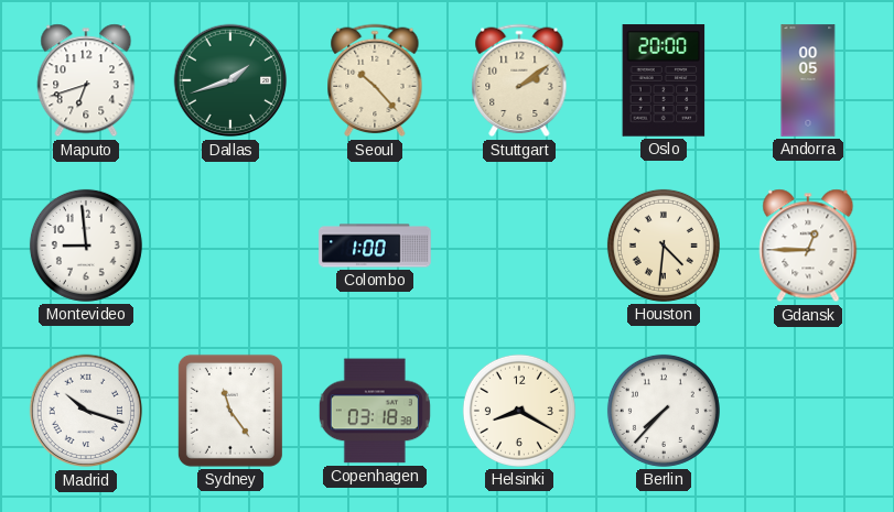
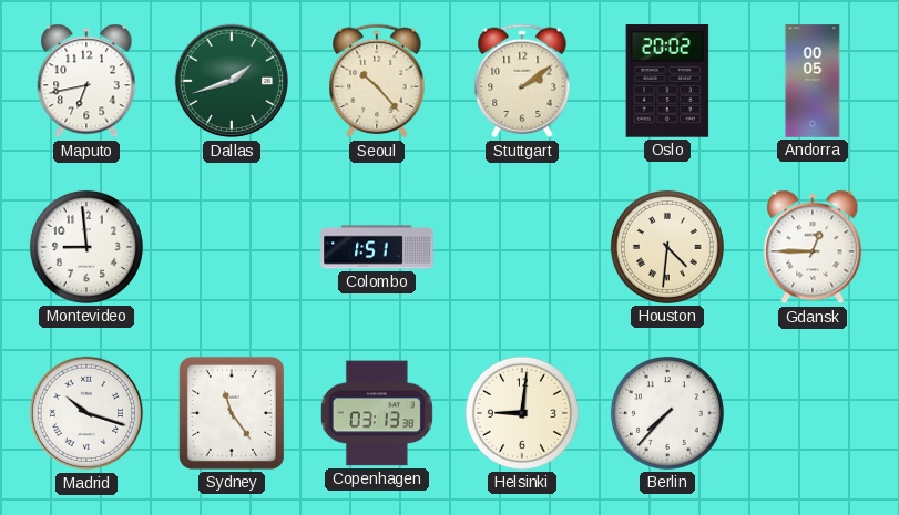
Maputo: 6:42 -> 6:43 (86, 81)
Oslo: 20:00 -> 20:02 (667, 81)
Colombo: 1:00 -> 1:51 (377, 247)
Copenhagen: 03:18 -> 03:13 (377, 413)
Helsinki: 8:20 -> 9:01 (522, 413)
